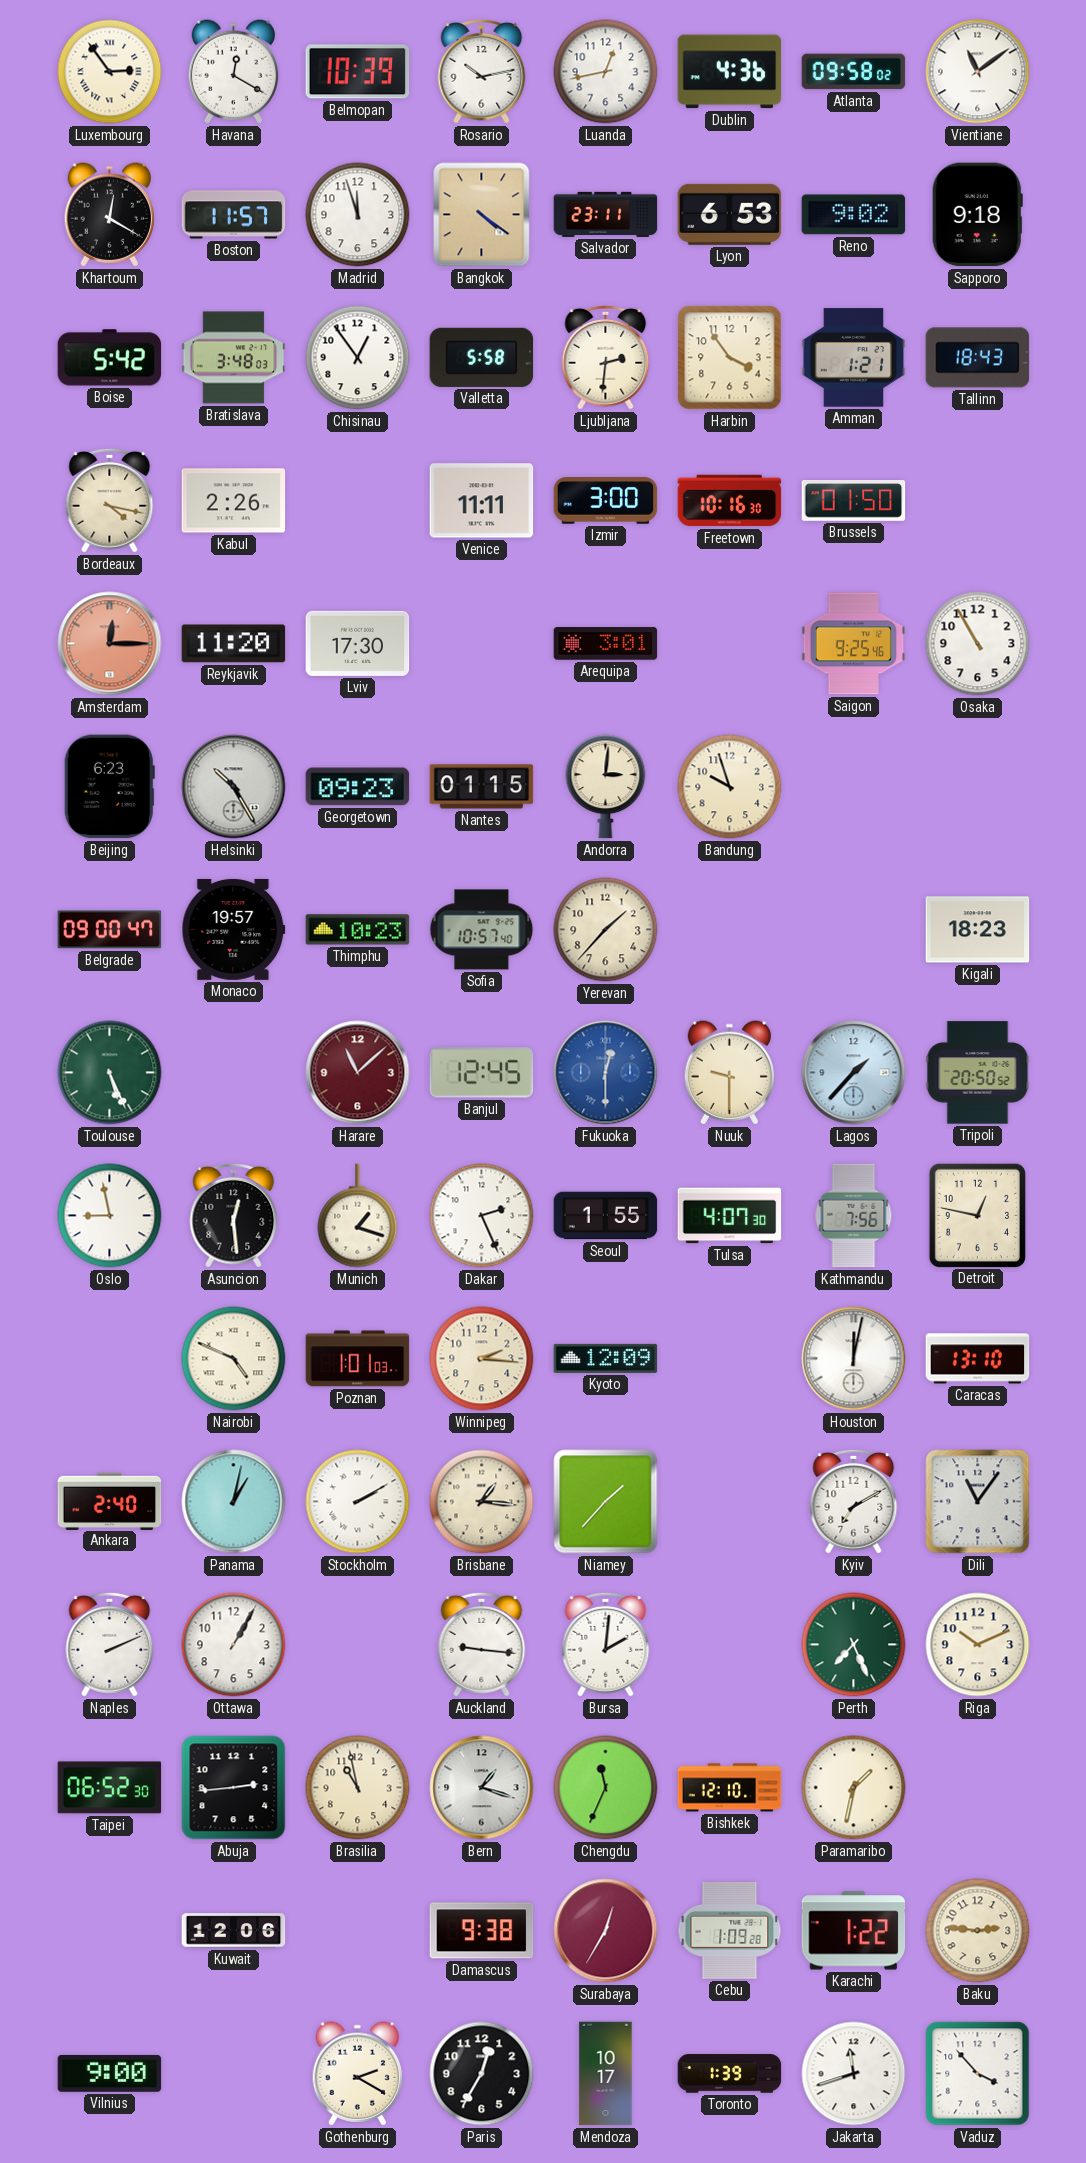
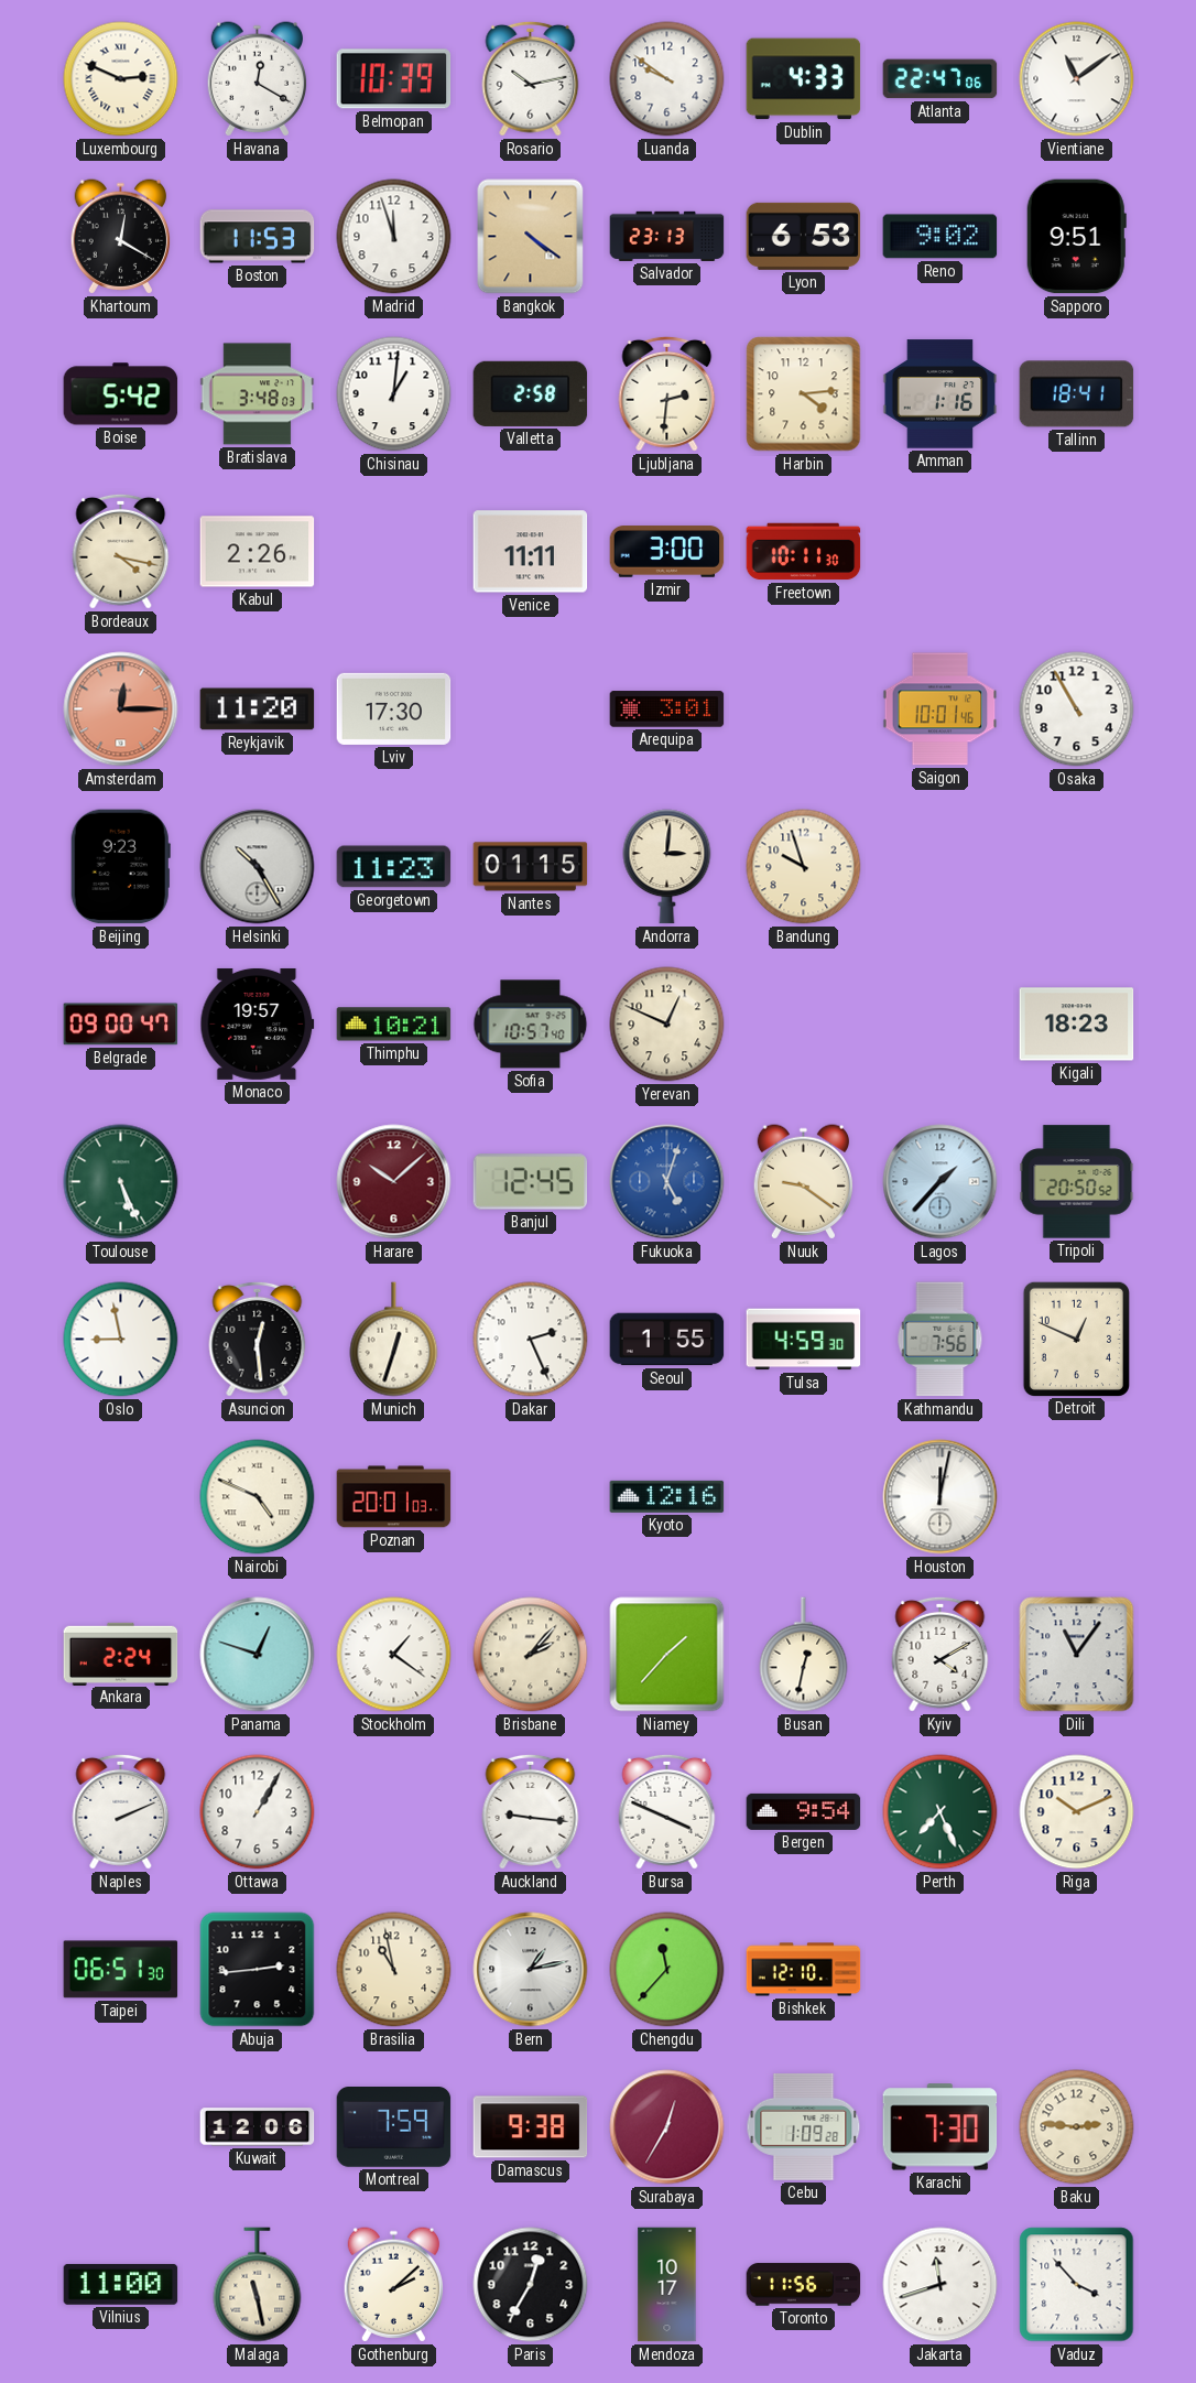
Luxembourg: 2:54 -> 2:49 (121, 79)
Luanda: 12:43 -> 9:51 (667, 79)
Dublin: 4:36 -> 4:33 (804, 79)
Atlanta: 09:58 -> 22:47 (941, 79)
Boston: 11:57 -> 11:53 (258, 237)
Salvador: 23:11 -> 23:13 (667, 236)
Sapporo: 9:18 -> 9:51 (1076, 237)
Chisinau: 12:54 -> 1:01 (394, 394)
Valletta: 5:58 -> 2:58 (531, 393)
Harbin: 3:54 -> 4:14 (804, 394)
Amman: 1:21 -> 1:16 (941, 394)
Tallinn: 18:43 -> 18:41 (1077, 394)
Freetown: 10:16 -> 10:11 (804, 552)
Brussels: 01:50 -> none (854, 501)
Saigon: 9:25 -> 10:01 (941, 710)
Beijing: 6:23 -> 9:23 (120, 867)
Georgetown: 09:23 -> 11:23 (394, 867)
Thimphu: 10:23 -> 10:21 (394, 1025)
Yerevan: 1:37 -> 12:49 (667, 1025)
Harare: 11:08 -> 10:08 (394, 1182)
Fukuoka: 12:30 -> 5:03 (667, 1182)
Nuuk: 9:30 -> 9:21 (803, 1182)
Munich: 1:18 -> 12:33 (394, 1340)
Tulsa: 4:07 -> 4:59 (804, 1340)
Detroit: 12:47 -> 12:49 (1076, 1339)
Poznan: 1:01 -> 20:01 (394, 1497)
Winnipeg: 2:16 -> none (482, 1359)
Kyoto: 12:09 -> 12:16 (667, 1496)
Caracas: 13:10 -> none (978, 1359)
Ankara: 2:40 -> 2:24 (121, 1654)
Panama: 1:02 -> 12:48 (258, 1655)
Stockholm: 2:10 -> 1:21 (394, 1655)
Brisbane: 1:16 -> 2:07 (531, 1655)
Busan: none -> 12:32 (804, 1655)
Kyiv: 7:10 -> 4:10 (941, 1654)
Bursa: 2:01 -> 3:49 (667, 1811)
Bergen: none -> 9:54 (804, 1811)
Taipei: 06:52 -> 06:51 (121, 1970)
Bern: 1:18 -> 1:13 (531, 1970)
Chengdu: 11:34 -> 11:37 (667, 1970)
Paramaribo: 1:32 -> none (854, 1788)
Montreal: none -> 7:59 (394, 2127)
Karachi: 1:22 -> 7:30 (941, 2127)
Vilnius: 9:00 -> 11:00 (121, 2285)
Malaga: none -> 11:28 (258, 2285)
Gothenburg: 2:20 -> 2:08 (393, 2285)
Toronto: 1:39 -> 11:56 (804, 2285)
